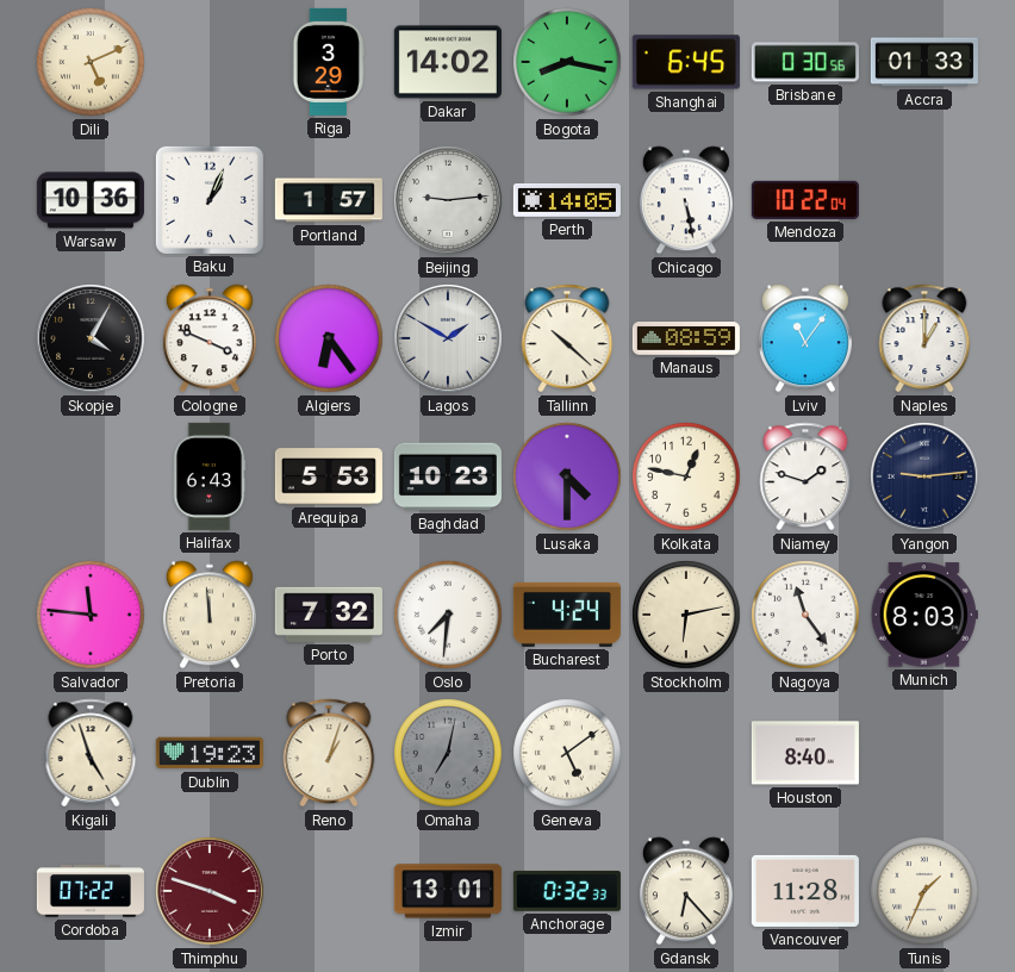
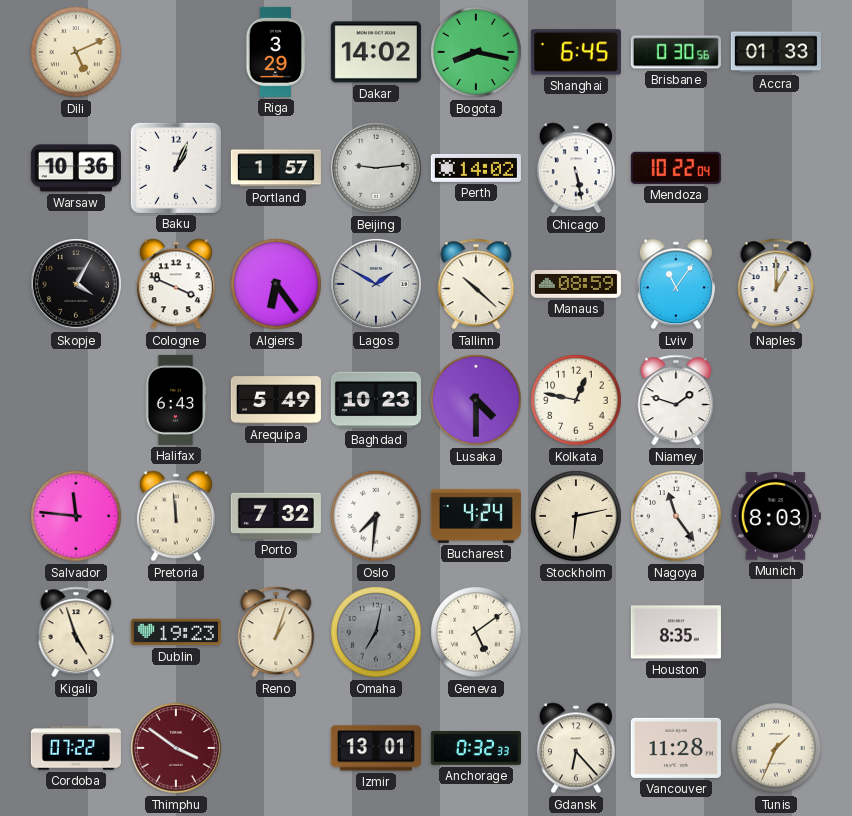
Perth: 14:05 -> 14:02 (476, 168)
Arequipa: 5:53 -> 5:49 (276, 400)
Yangon: 9:14 -> none (924, 476)
Houston: 8:40 -> 8:35 (676, 632)
Thimphu: 3:48 -> 3:51 (176, 748)
